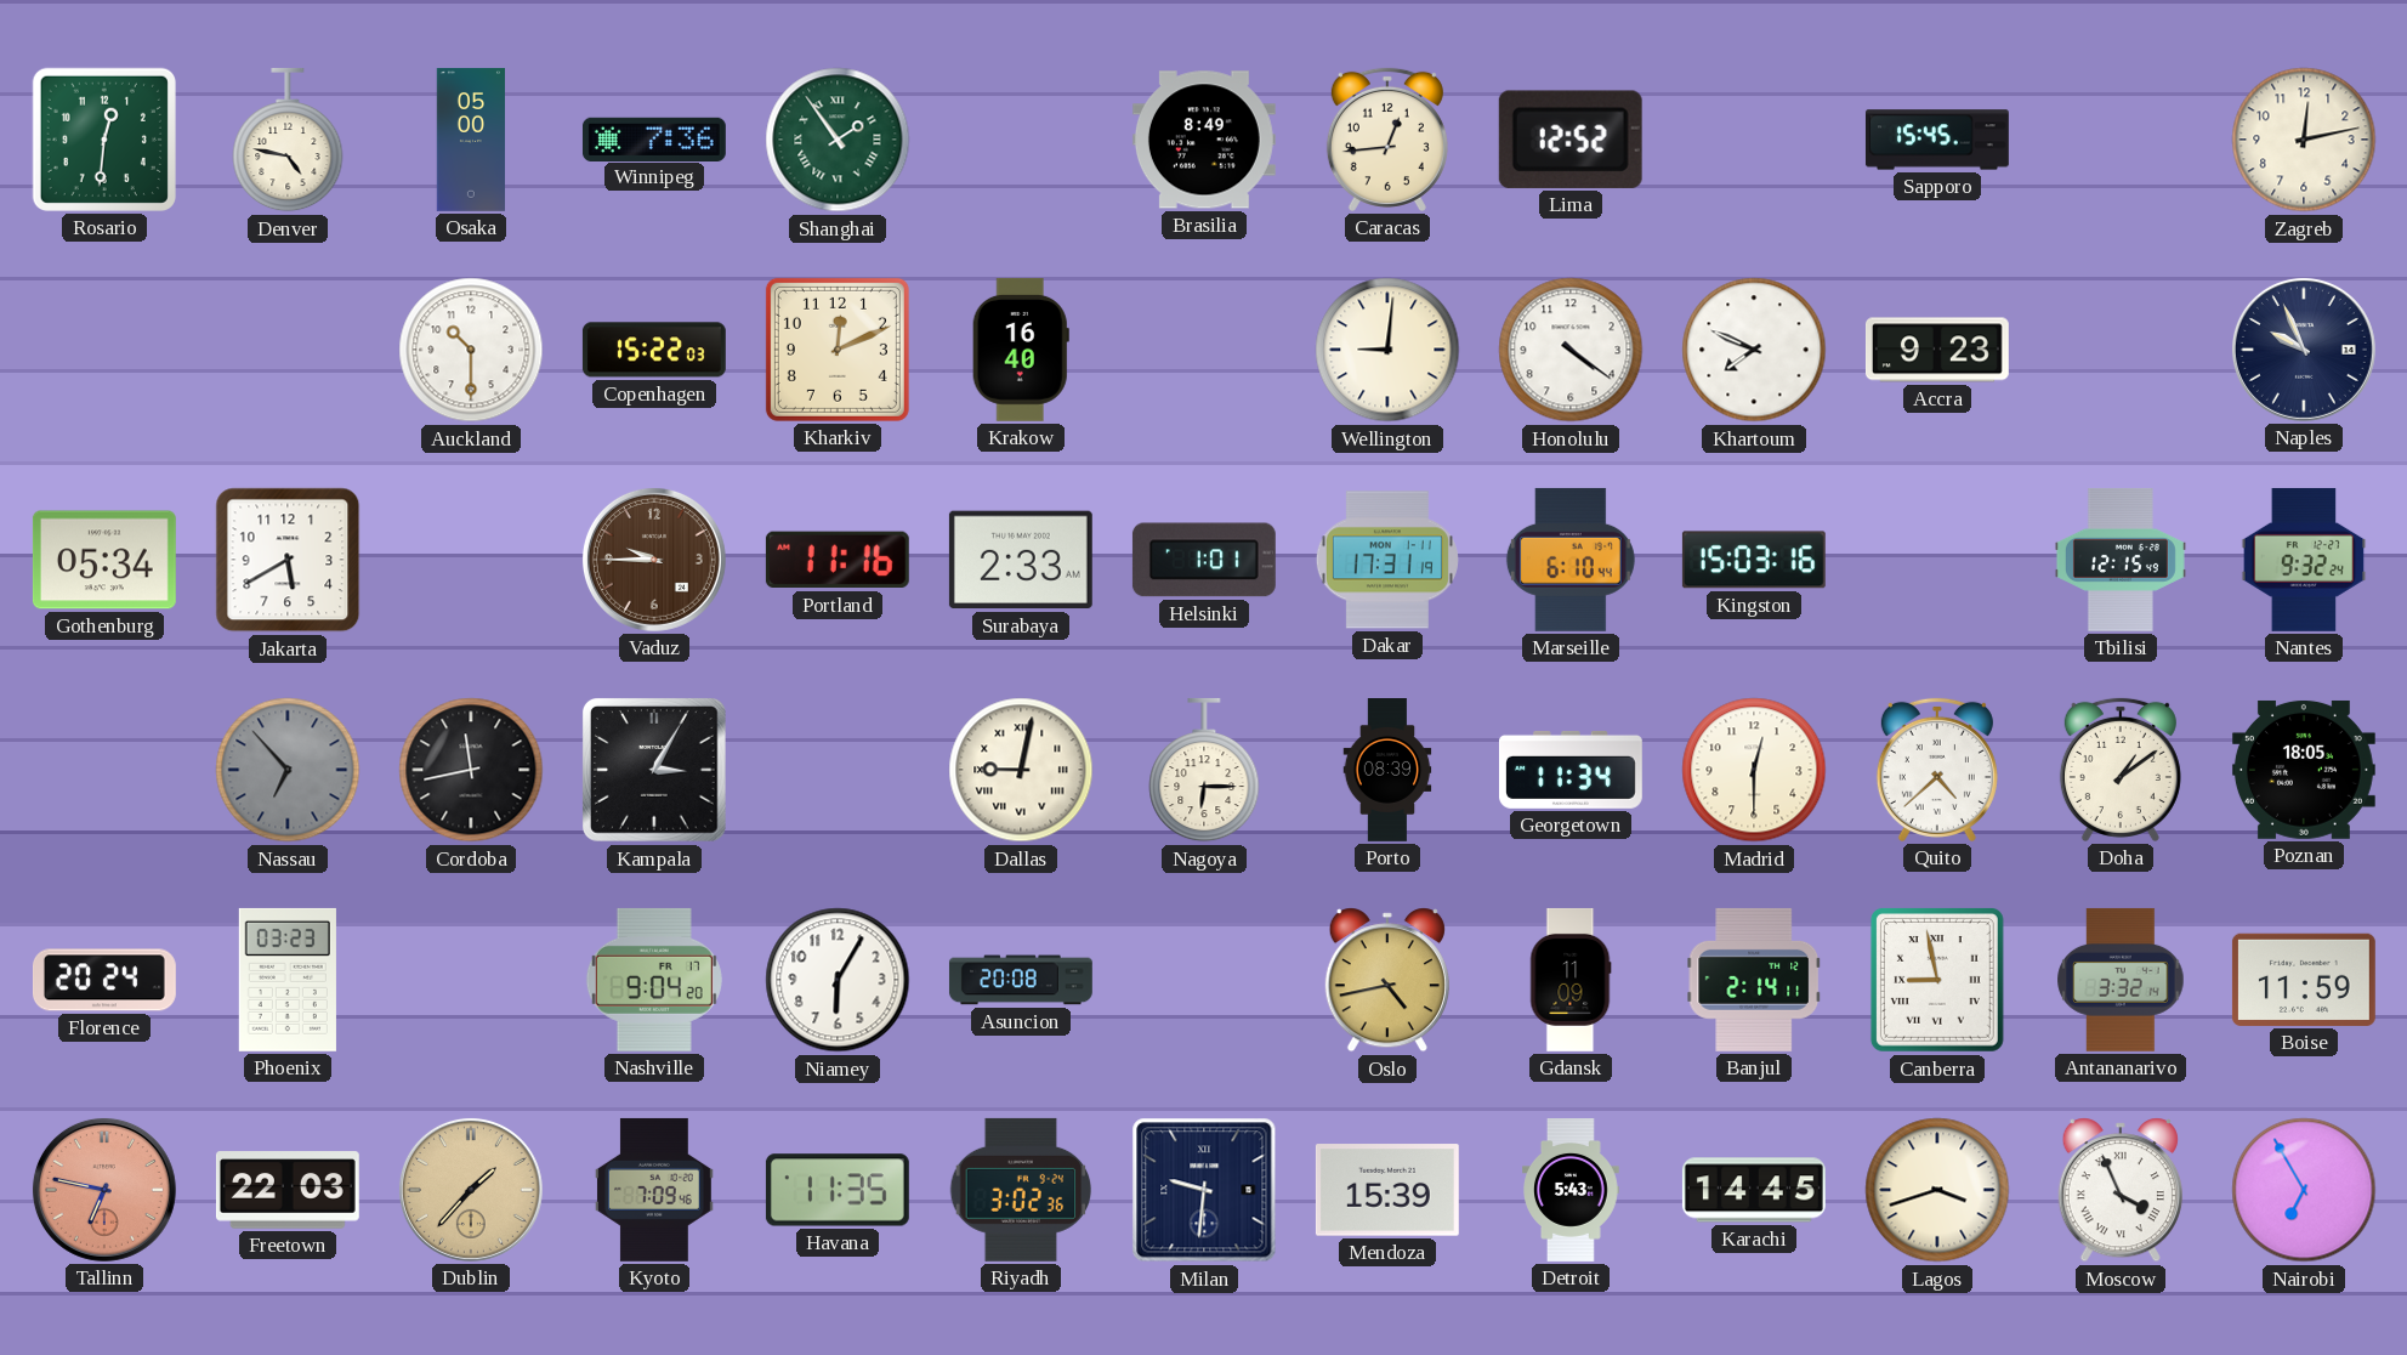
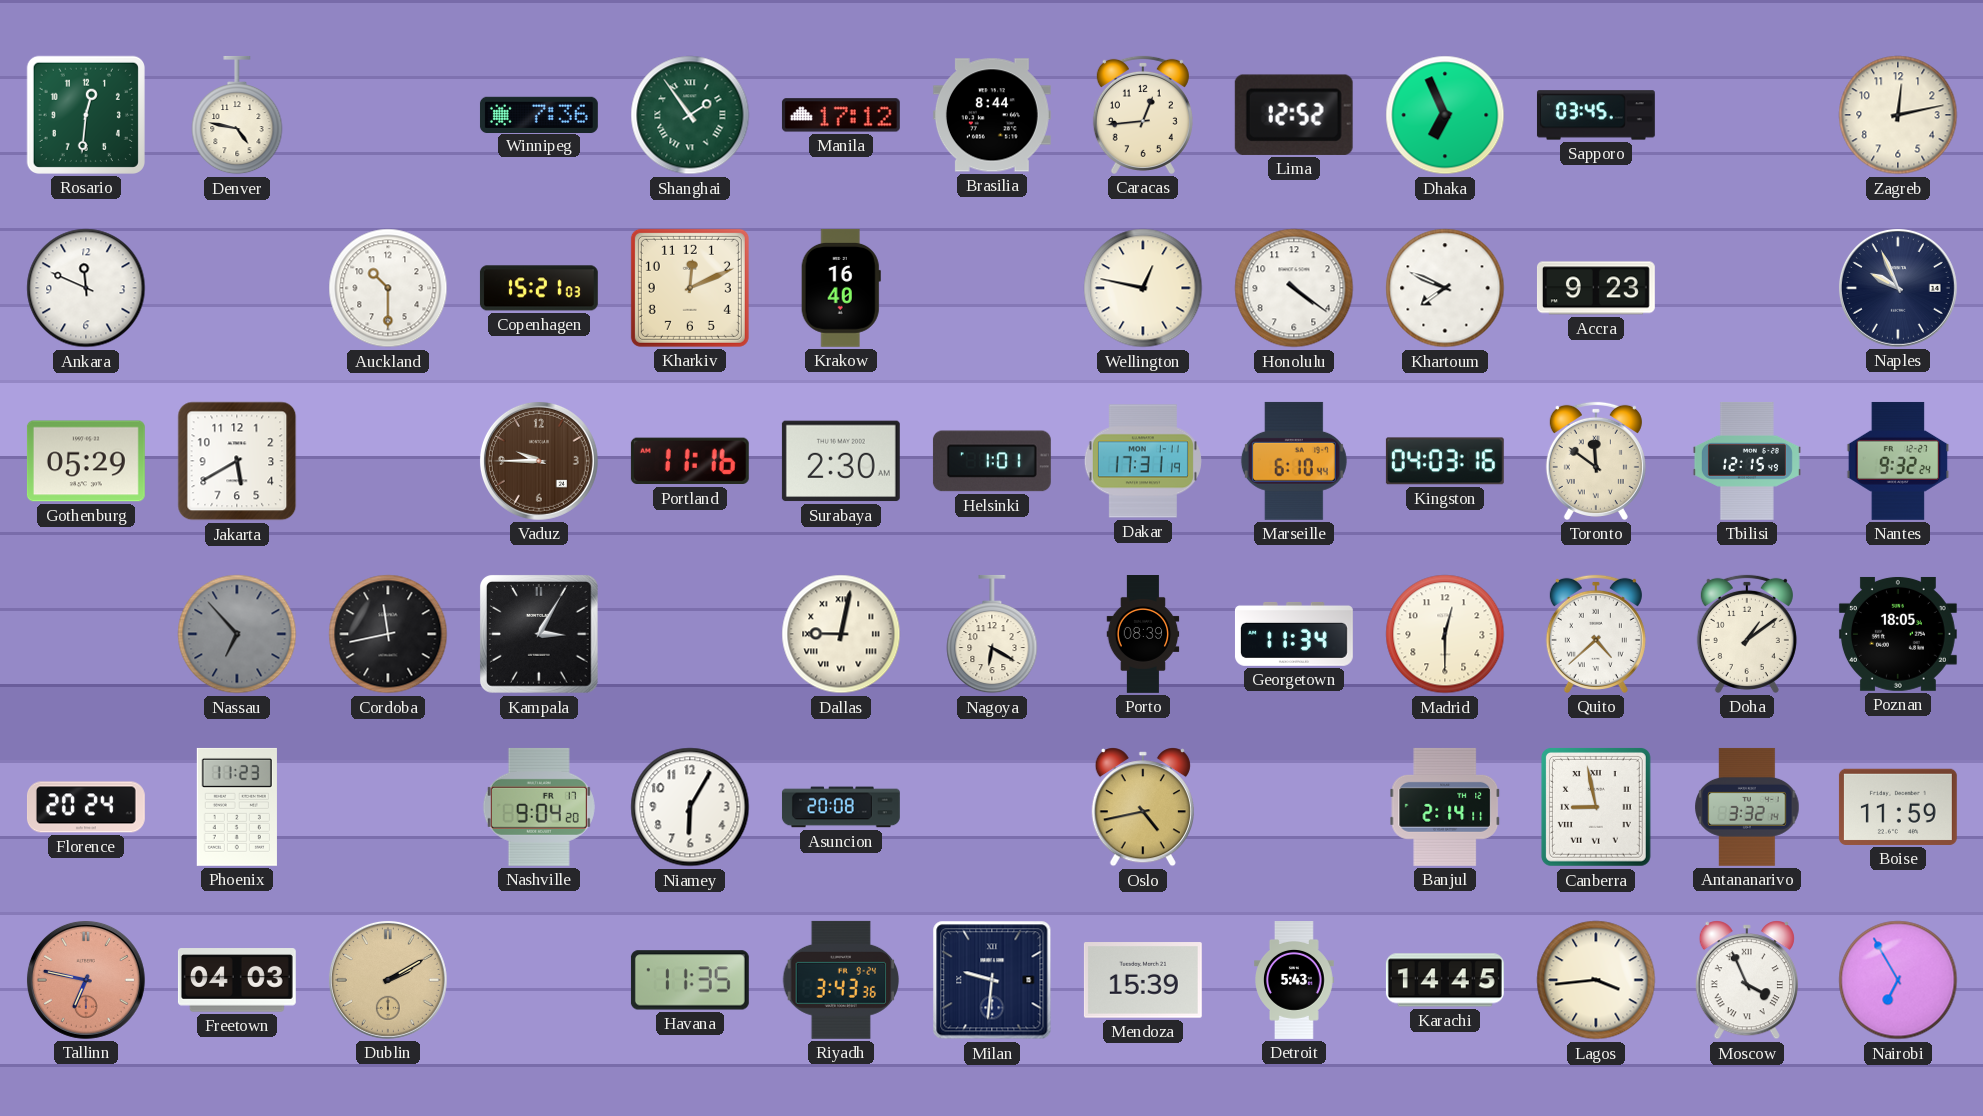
Osaka: 05:00 -> none (470, 141)
Manila: none -> 17:12 (841, 115)
Brasilia: 8:49 -> 8:44 (992, 115)
Dhaka: none -> 6:56 (1445, 115)
Sapporo: 15:45 -> 03:45 (1596, 115)
Ankara: none -> 11:49 (86, 288)
Copenhagen: 15:22 -> 15:21 (539, 288)
Wellington: 9:01 -> 12:47 (1143, 288)
Gothenburg: 05:34 -> 05:29 (86, 461)
Surabaya: 2:33 -> 2:30 (841, 461)
Kingston: 15:03 -> 04:03 (1445, 461)
Toronto: none -> 11:51 (1596, 461)
Nagoya: 6:15 -> 6:20 (992, 634)
Phoenix: 03:23 -> 11:23 (237, 807)
Gdansk: 11:09 -> none (1571, 980)
Freetown: 22:03 -> 04:03 (237, 980)
Dublin: 1:37 -> 2:10 (388, 980)
Kyoto: 7:09 -> none (654, 1190)
Riyadh: 3:02 -> 3:43 (841, 980)
Lagos: 3:42 -> 3:44 (1596, 980)
